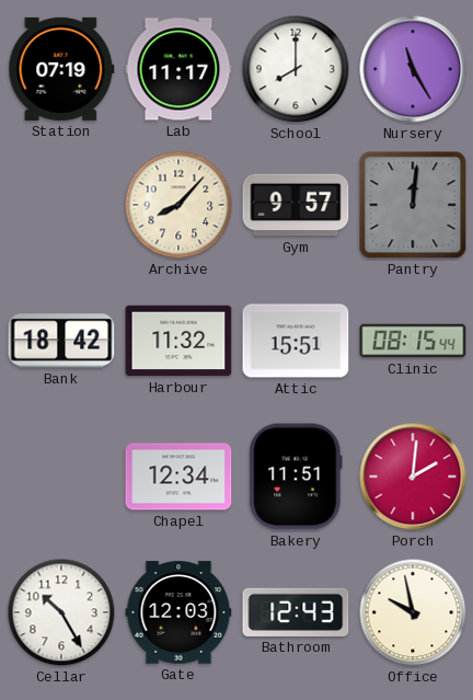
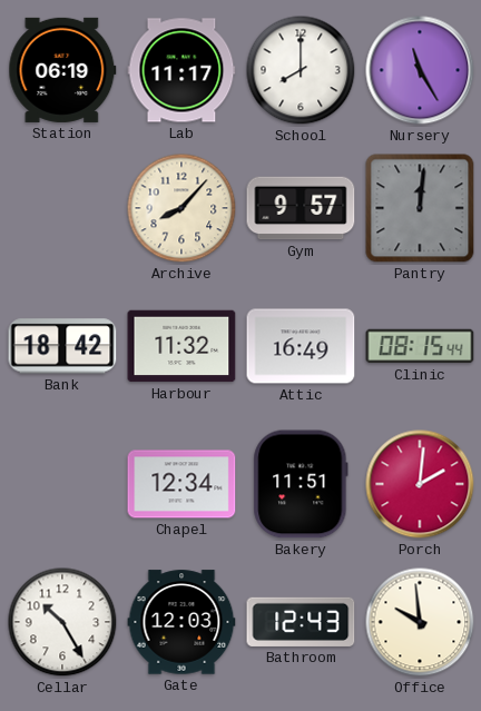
Station: 07:19 -> 06:19 (62, 70)
Attic: 15:51 -> 16:49 (301, 346)
Office: 9:58 -> 9:59 (420, 622)
